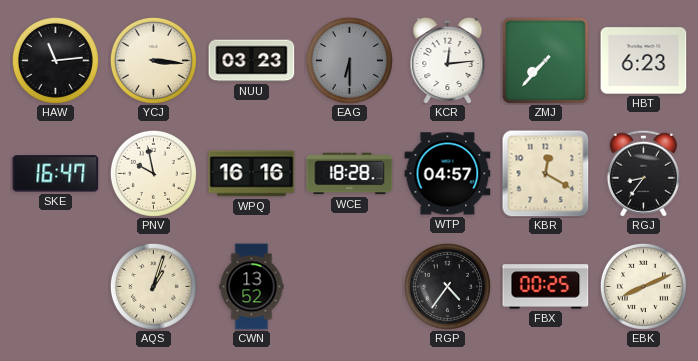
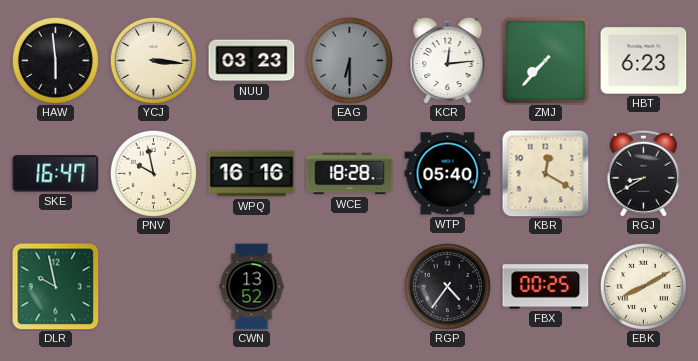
HAW: 11:14 -> 5:59 (55, 60)
WTP: 04:57 -> 05:40 (448, 174)
RGJ: 8:36 -> 8:40 (643, 173)
DLR: none -> 9:58 (56, 287)
AQS: 1:03 -> none (153, 286)
EBK: 8:11 -> 8:10 (643, 286)
